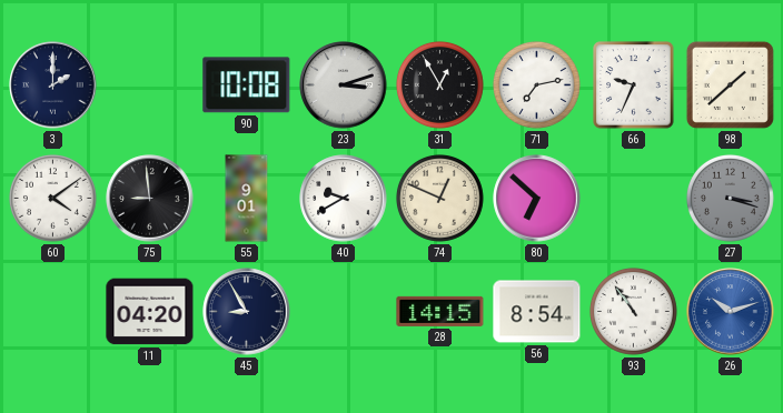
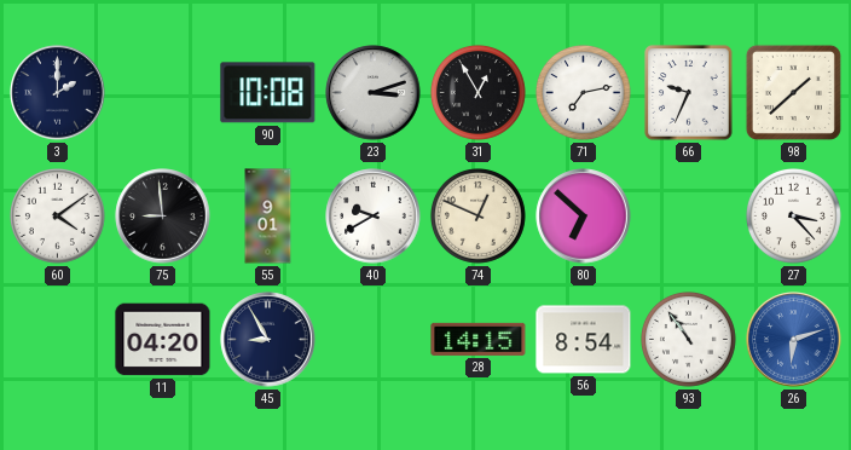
27: 3:18 -> 3:23 (793, 215)
27 dial: grey -> white (793, 215)
26: 10:12 -> 6:12 (794, 340)
